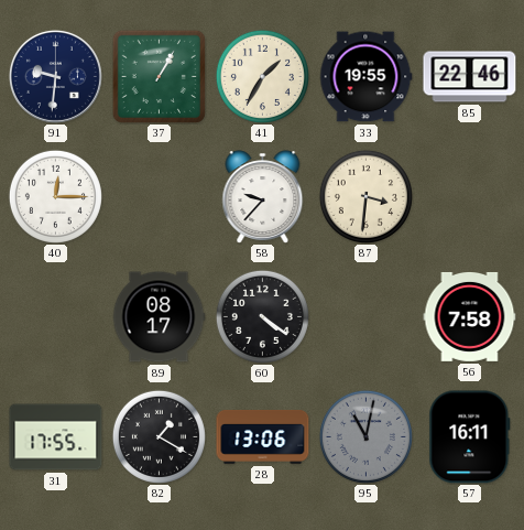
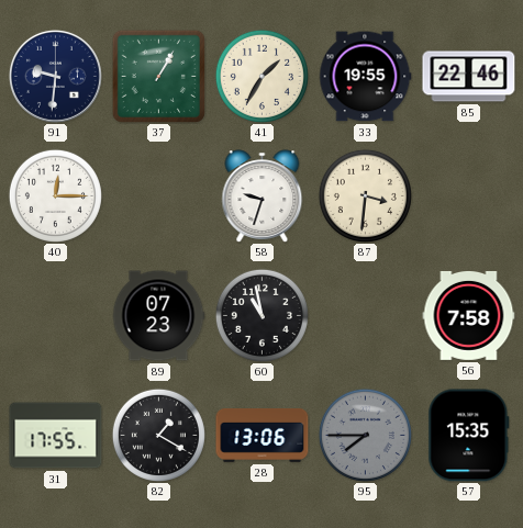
58: 9:37 -> 9:33 (263, 196)
89: 08:17 -> 07:23 (158, 316)
60: 4:21 -> 10:58 (261, 315)
95: 11:02 -> 7:45 (365, 435)
57: 16:11 -> 15:35 (469, 436)
